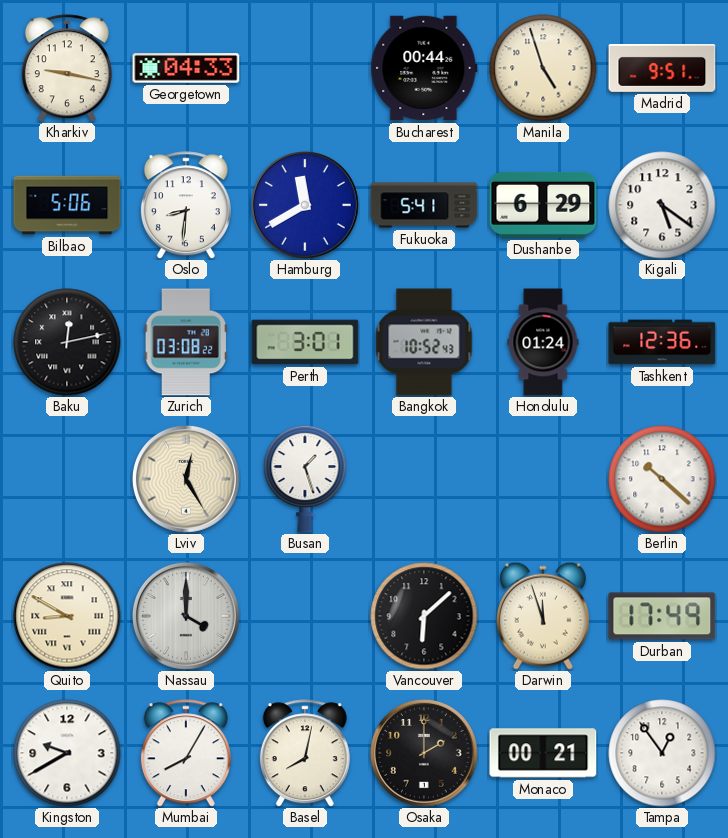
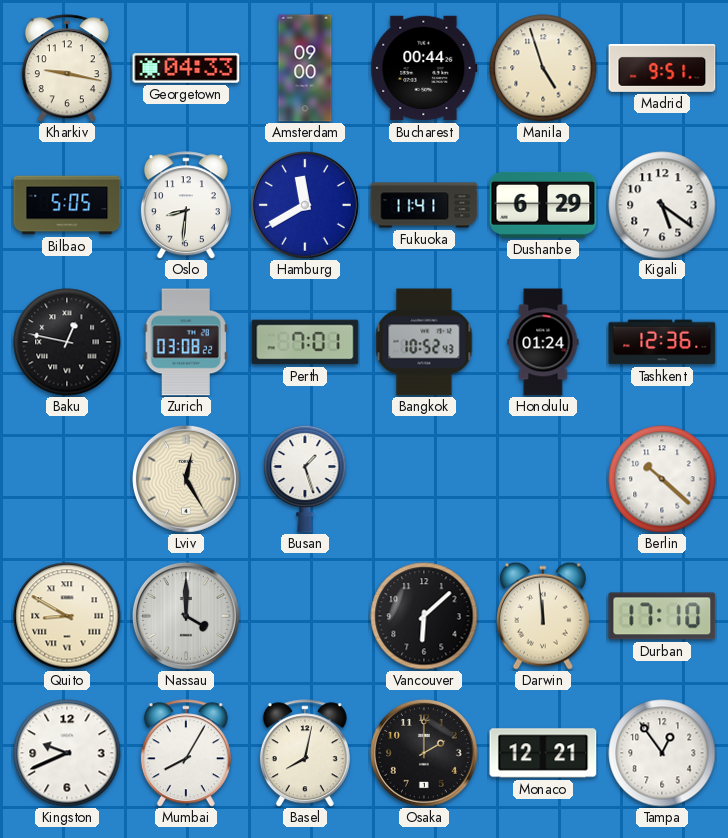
Amsterdam: none -> 09:00 (305, 68)
Bilbao: 5:06 -> 5:05 (67, 205)
Fukuoka: 5:41 -> 11:41 (424, 205)
Baku: 12:13 -> 12:47 (67, 342)
Perth: 3:01 -> 7:01 (305, 342)
Darwin: 11:57 -> 11:59 (543, 616)
Durban: 17:49 -> 17:10 (662, 616)
Kingston: 9:40 -> 9:41 (67, 753)
Monaco: 00:21 -> 12:21 (543, 753)
